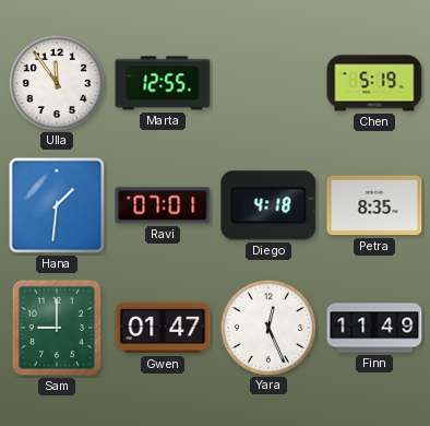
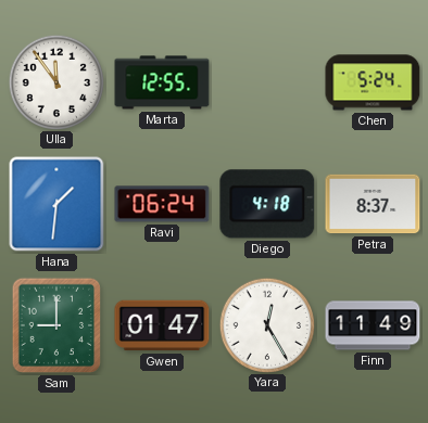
Chen: 5:19 -> 5:24 (373, 82)
Ravi: 07:01 -> 06:24 (162, 204)
Petra: 8:35 -> 8:37 (373, 204)
Yara: 12:26 -> 12:25 (266, 324)
